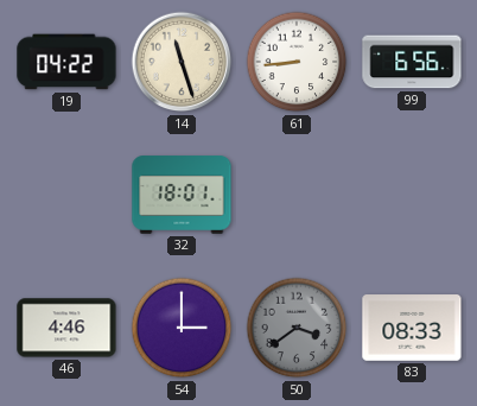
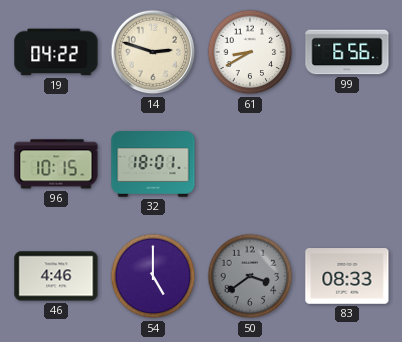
14: 11:27 -> 2:48 (153, 52)
61: 8:44 -> 8:40 (250, 52)
96: none -> 10:15 (56, 164)
54: 3:00 -> 5:00 (153, 276)
